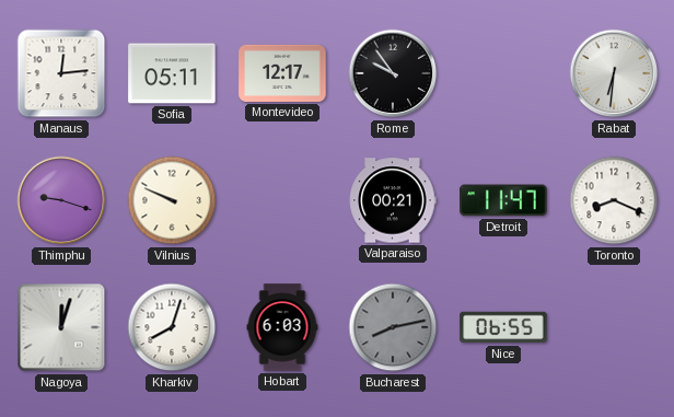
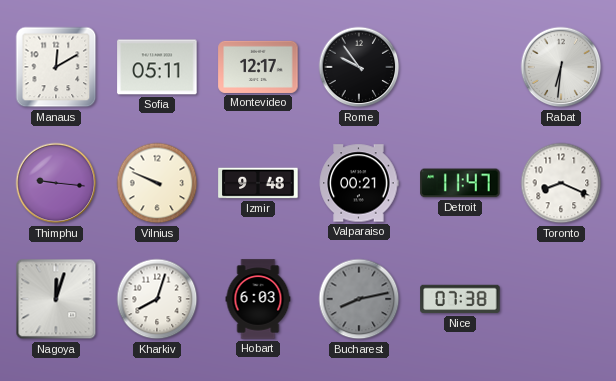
Manaus: 12:14 -> 12:10 (56, 67)
Thimphu: 9:18 -> 9:16 (56, 183)
Izmir: none -> 9:48 (258, 183)
Nice: 06:55 -> 07:38 (460, 299)
